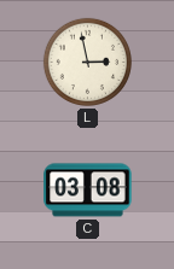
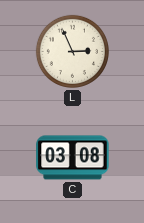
L: 2:58 -> 2:56 (72, 51)
